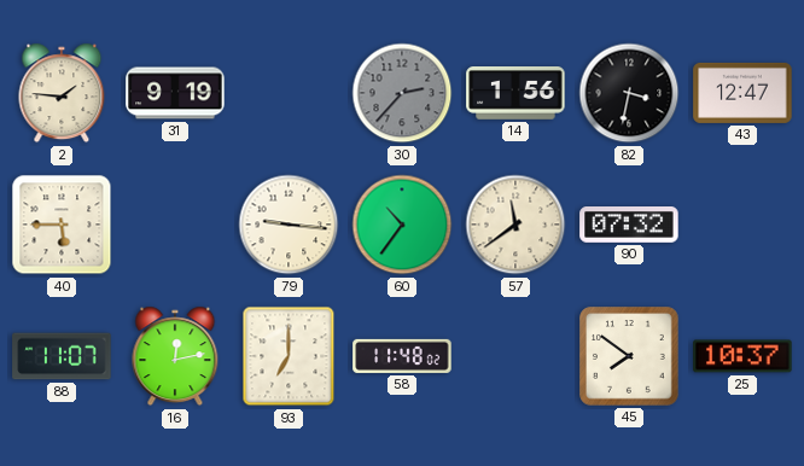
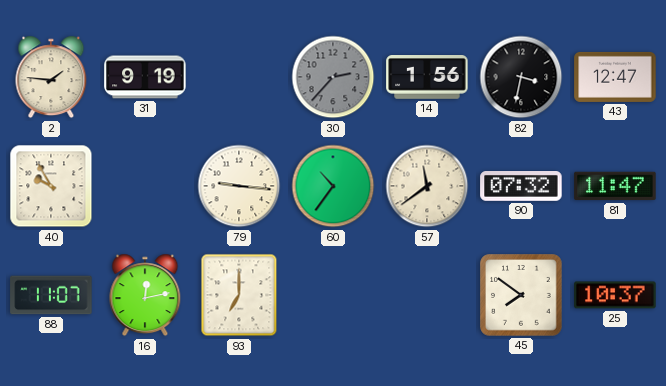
40: 5:45 -> 9:55 (51, 186)
81: none -> 11:47 (615, 186)
58: 11:48 -> none (402, 356)
